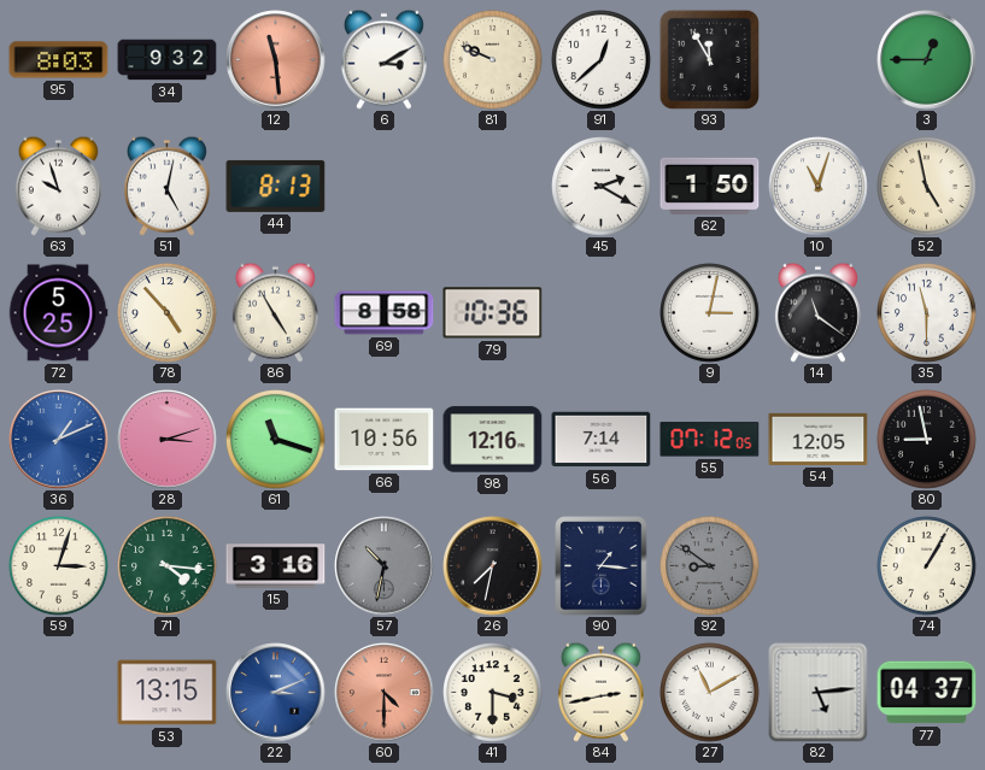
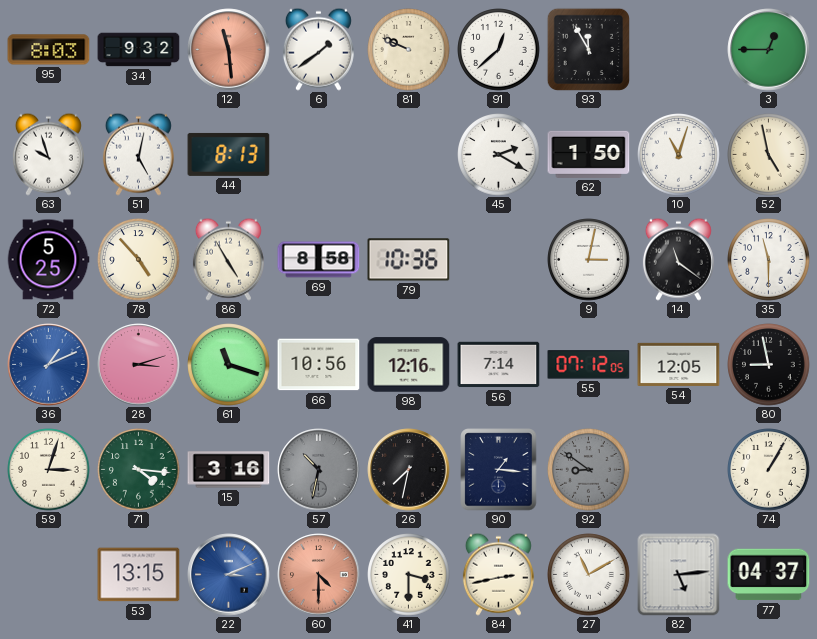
6: 3:10 -> 1:39 (318, 49)
